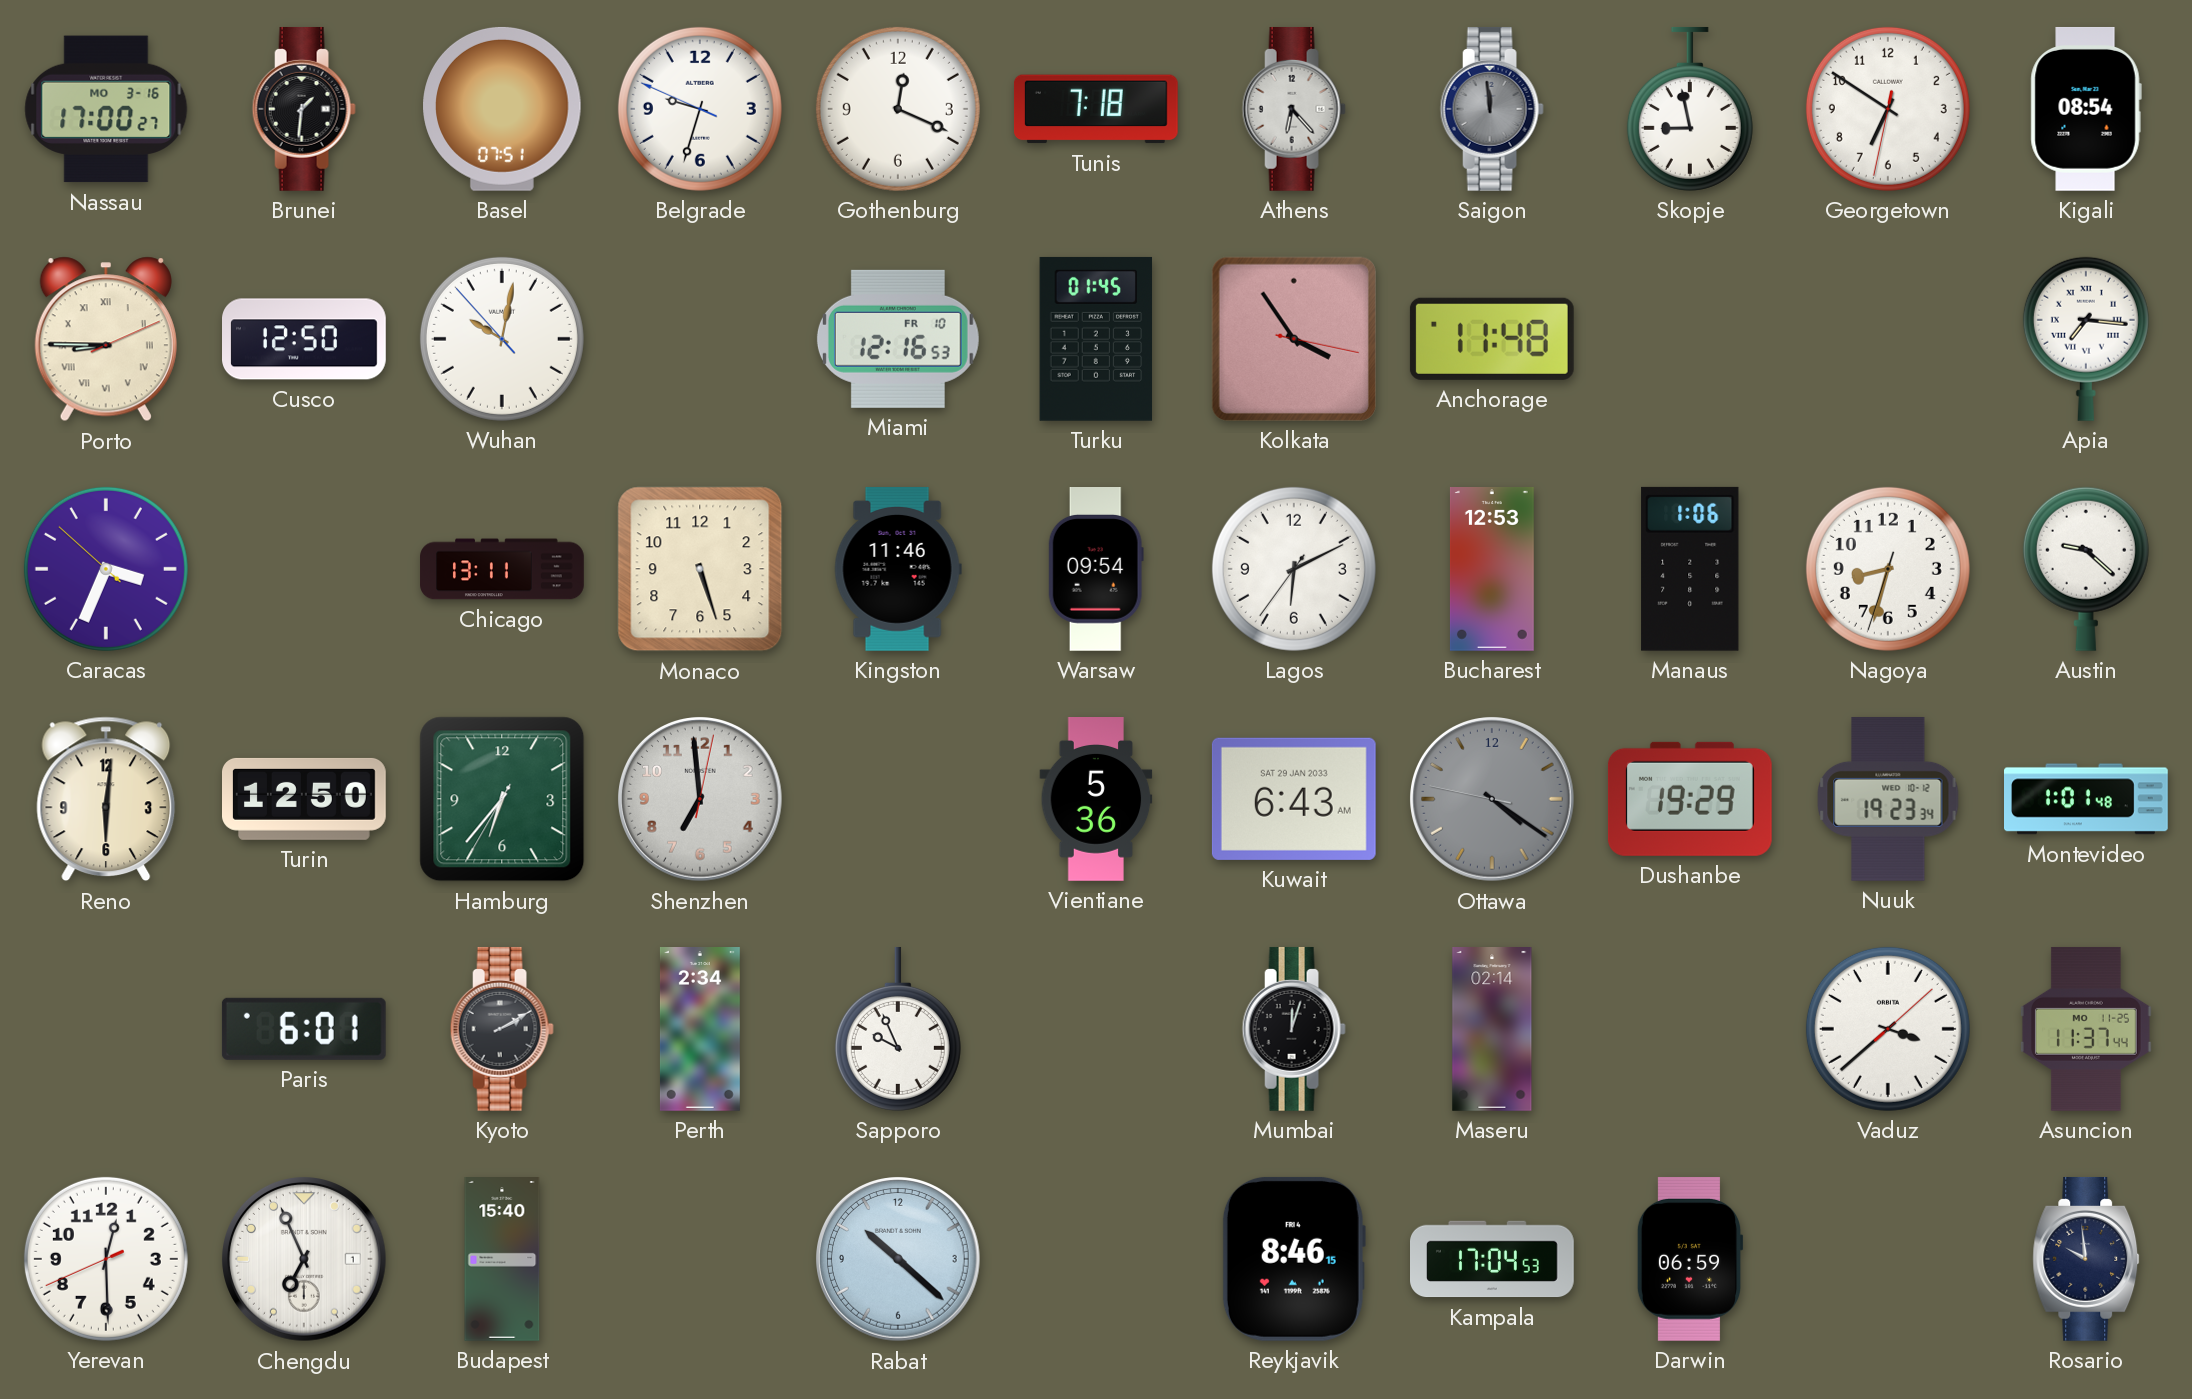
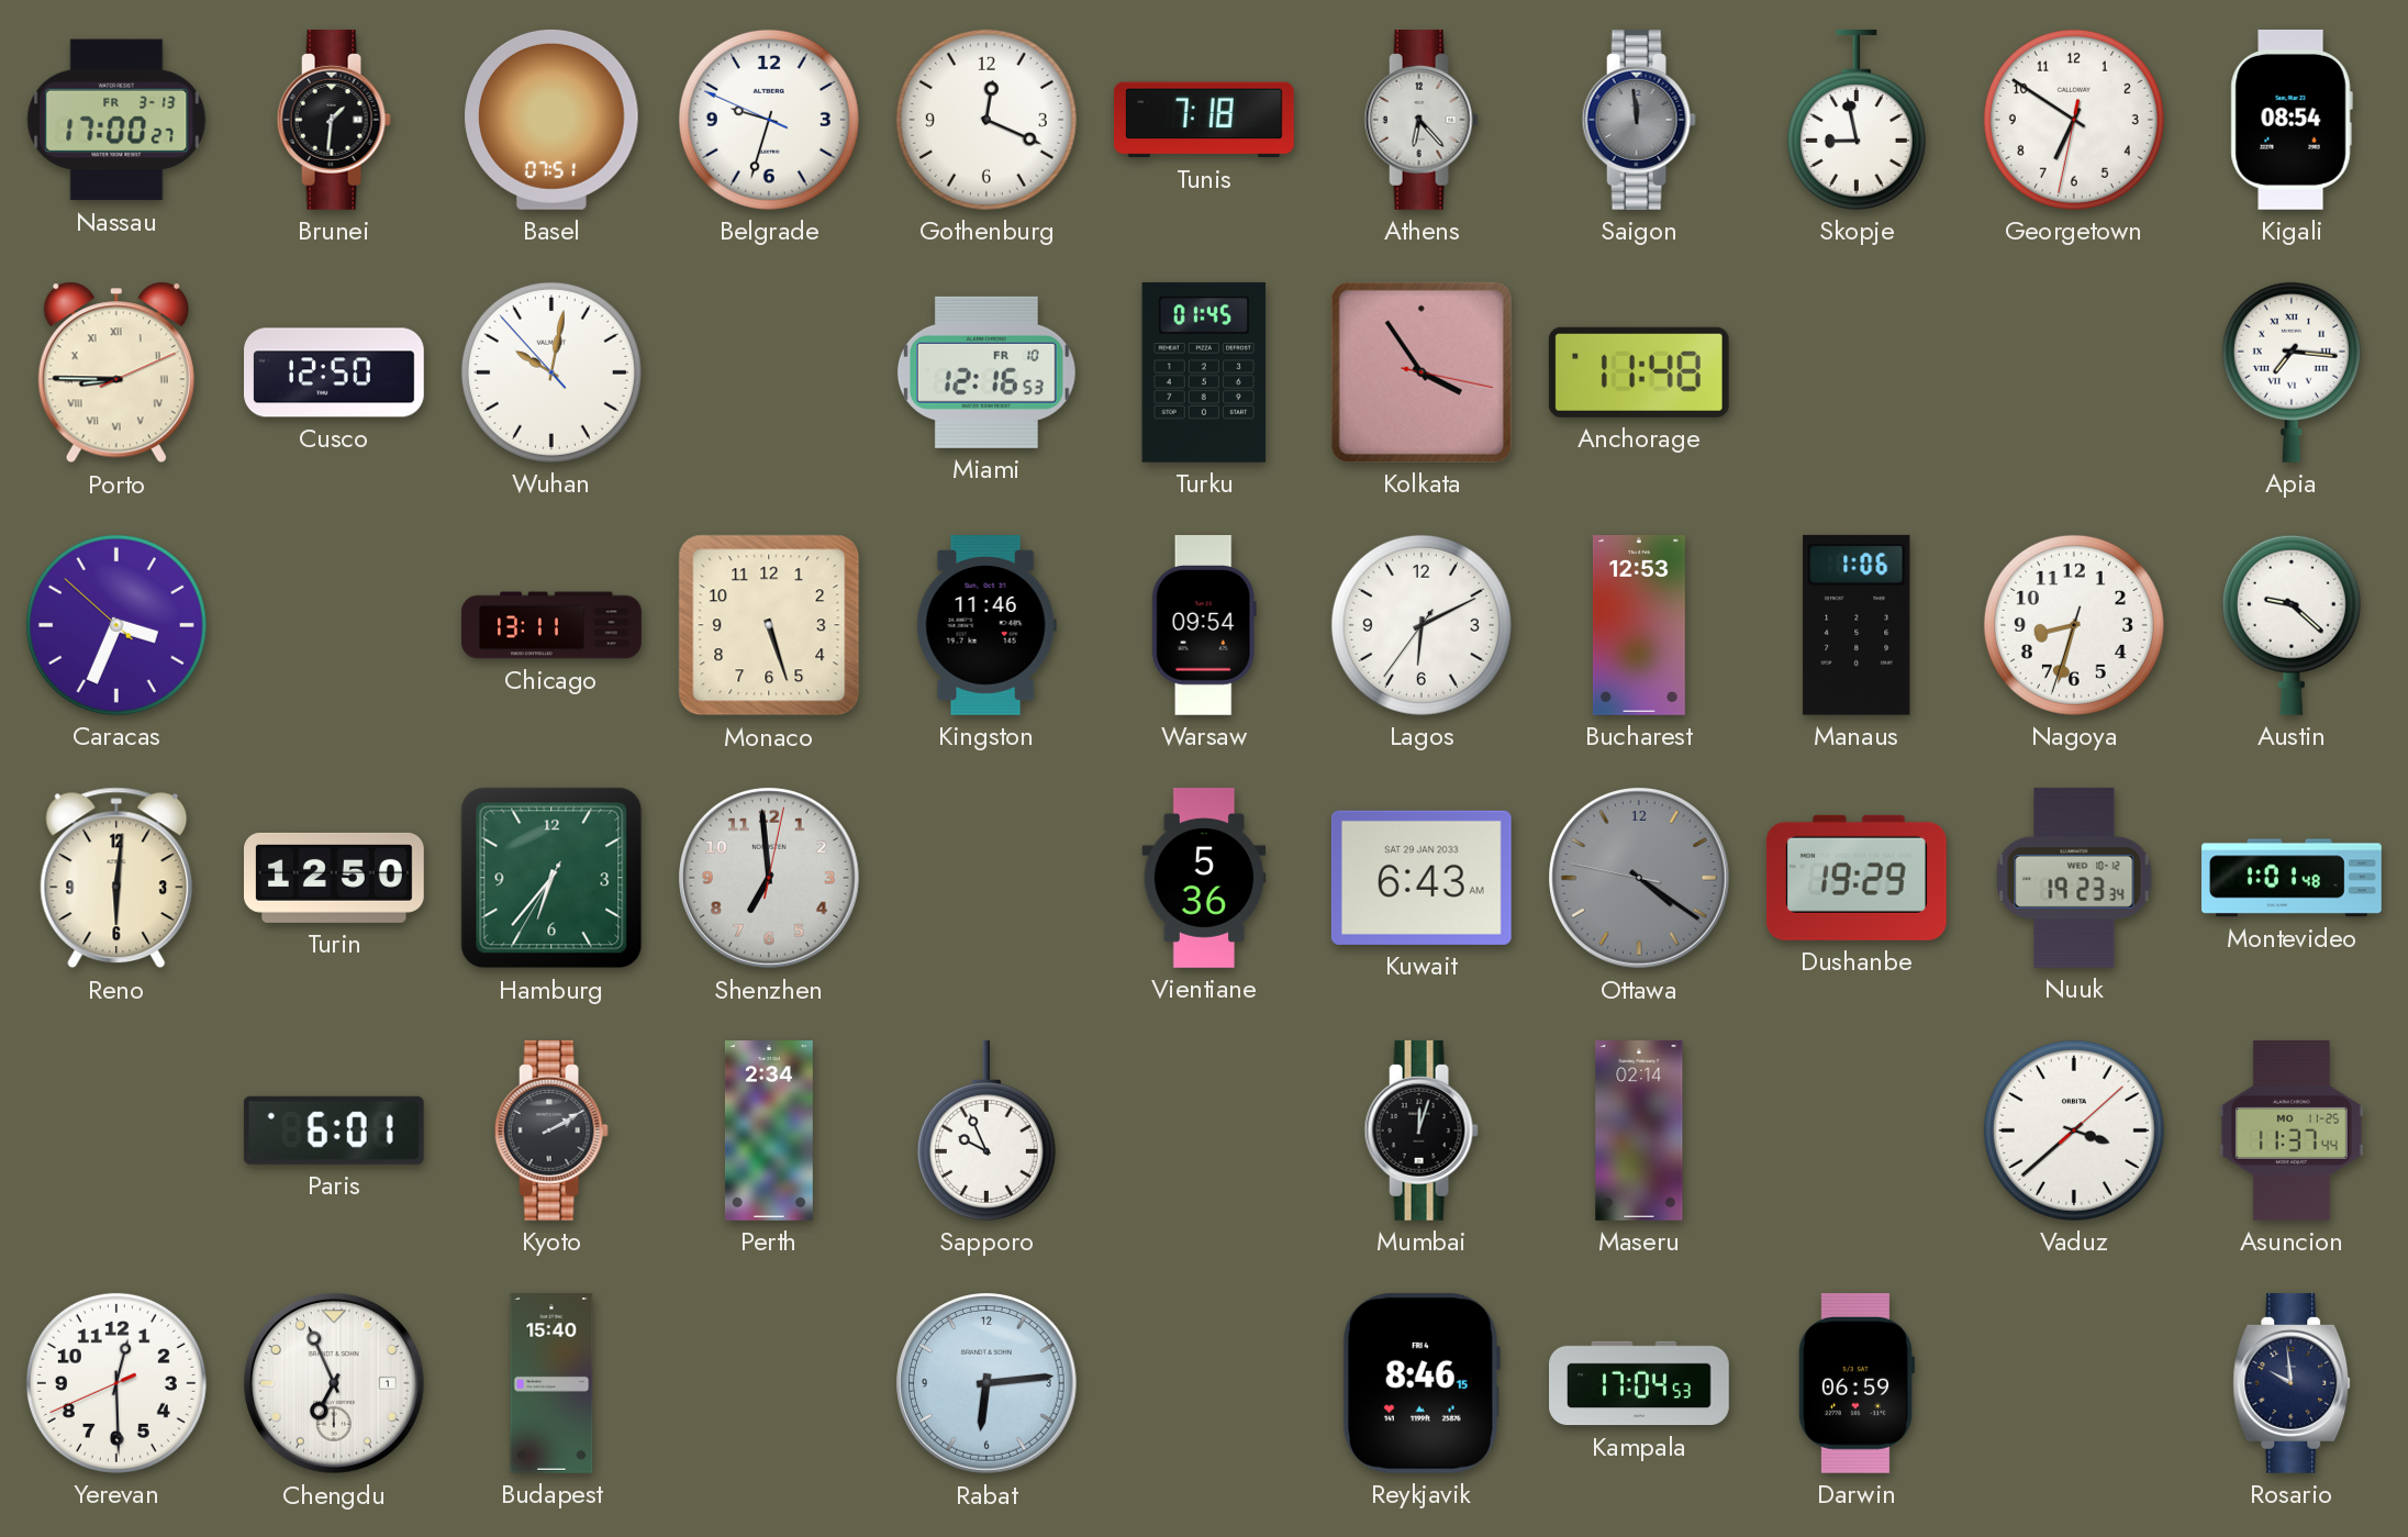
Nassau date: MO 3-16 -> FR 3-13 (116, 120)
Rabat: 10:22 -> 6:14 (988, 1384)
